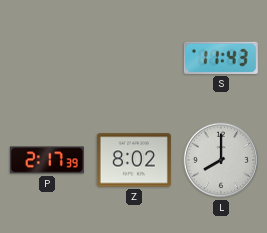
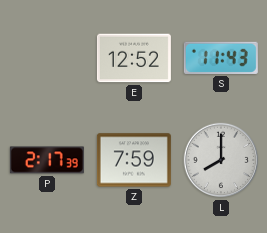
E: none -> 12:52 (134, 58)
Z: 8:02 -> 7:59 (134, 160)
